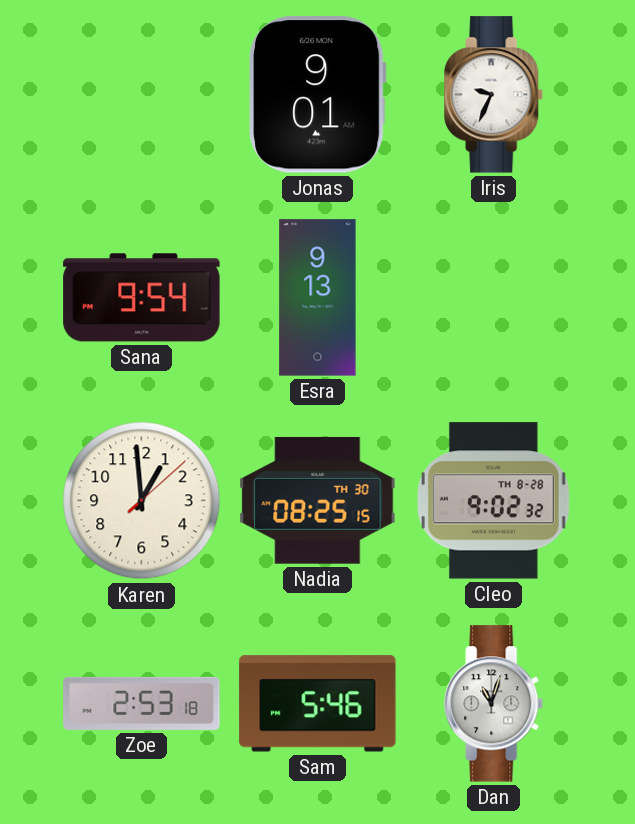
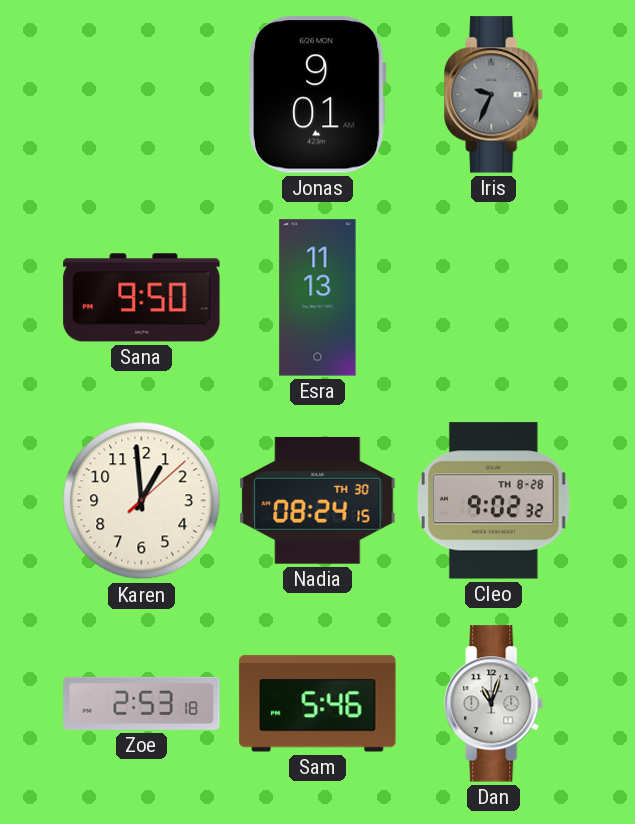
Iris dial: white -> grey (494, 95)
Sana: 9:54 -> 9:50 (142, 298)
Esra: 9:13 -> 11:13 (318, 298)
Nadia: 08:25 -> 08:24 (318, 500)
